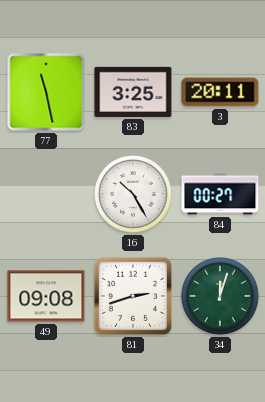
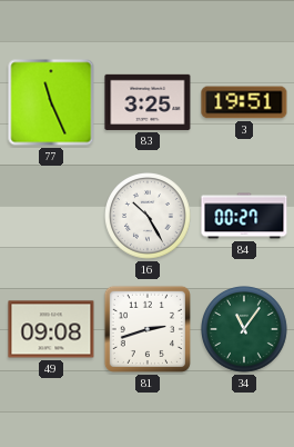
77: 11:28 -> 11:26 (51, 102)
3: 20:11 -> 19:51 (244, 102)
34: 12:03 -> 11:06 (245, 330)
